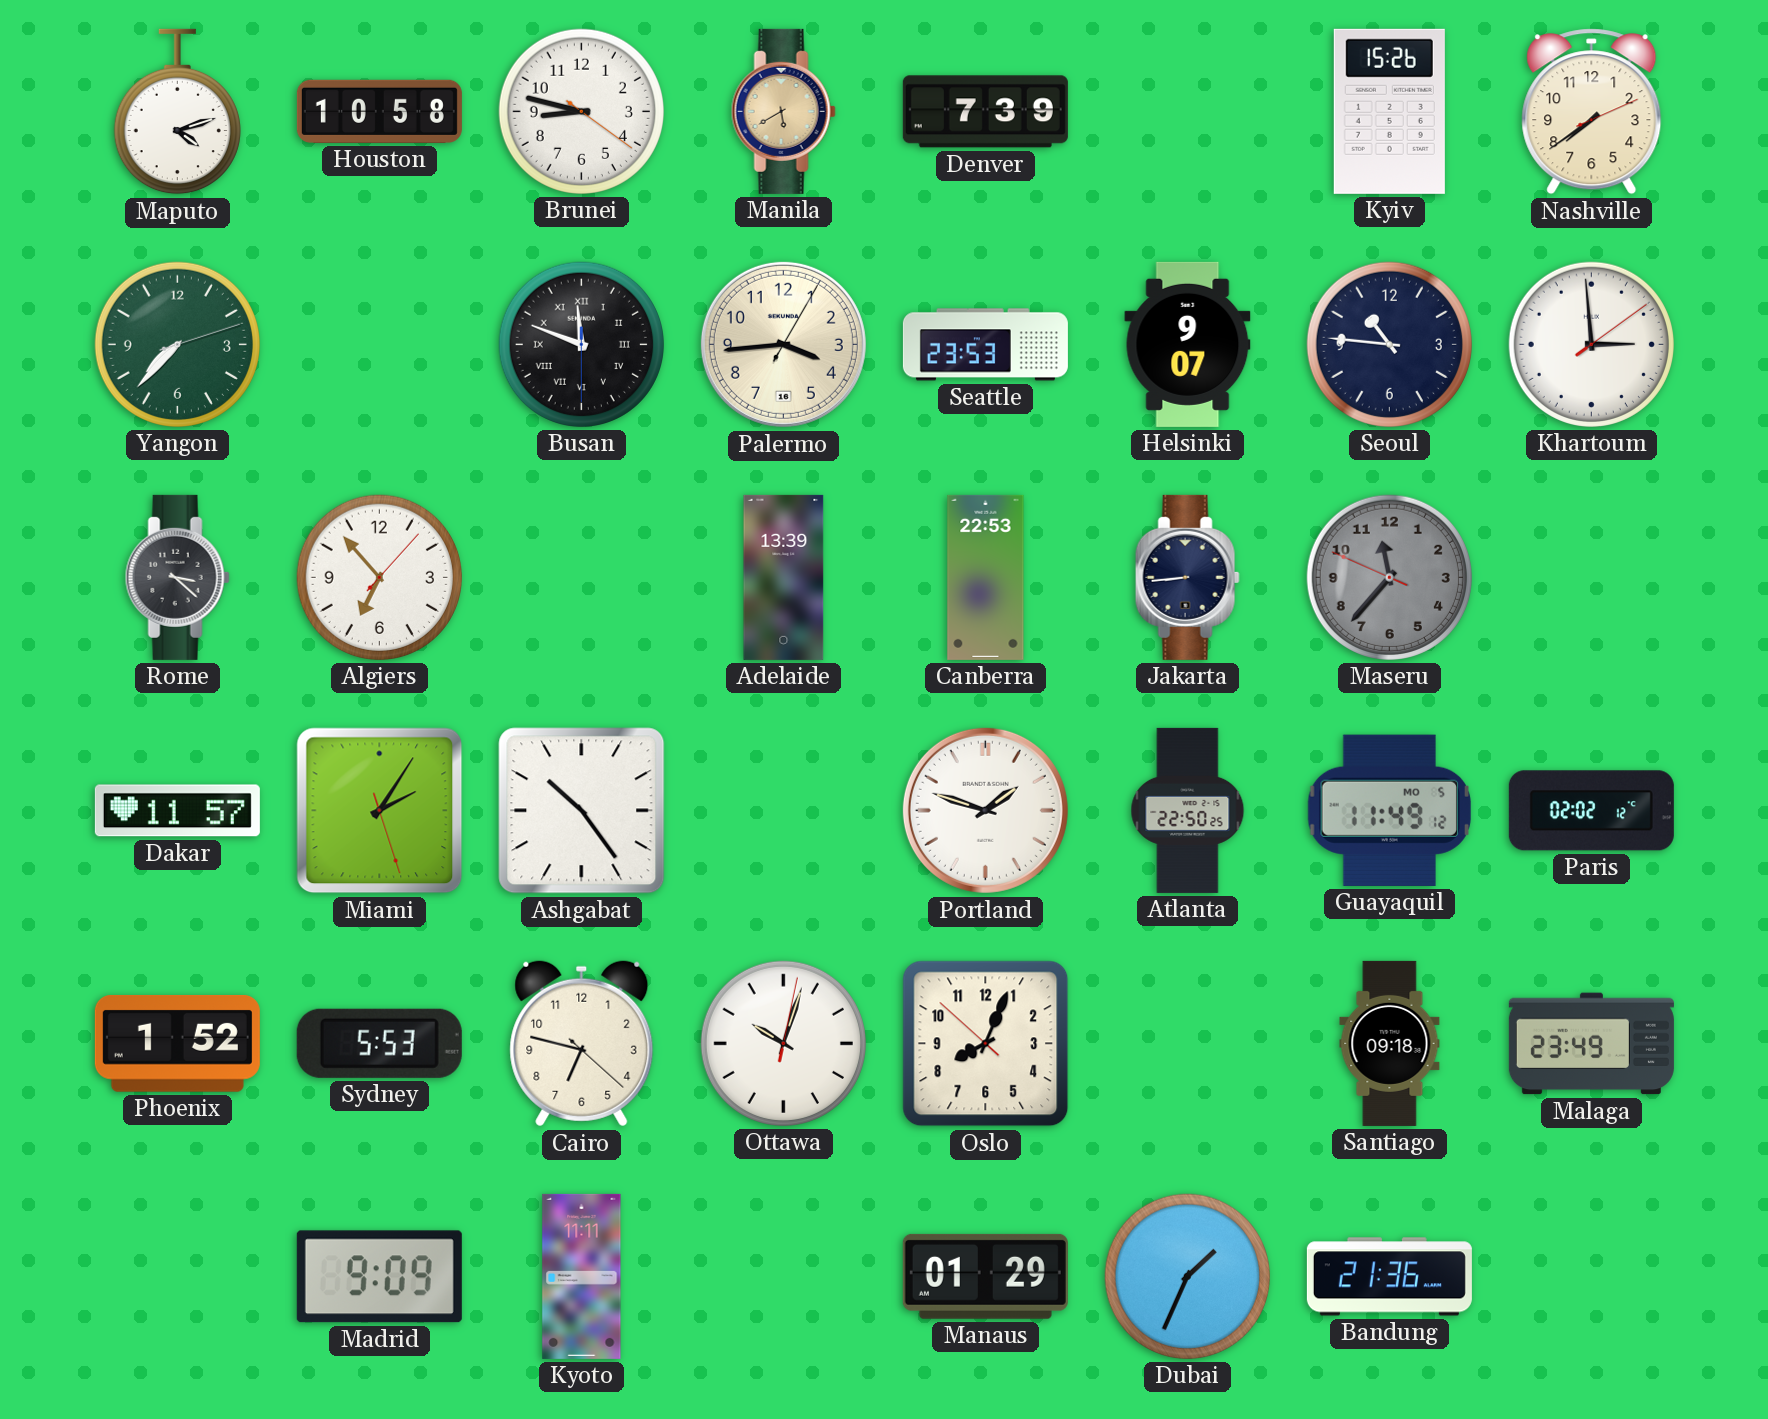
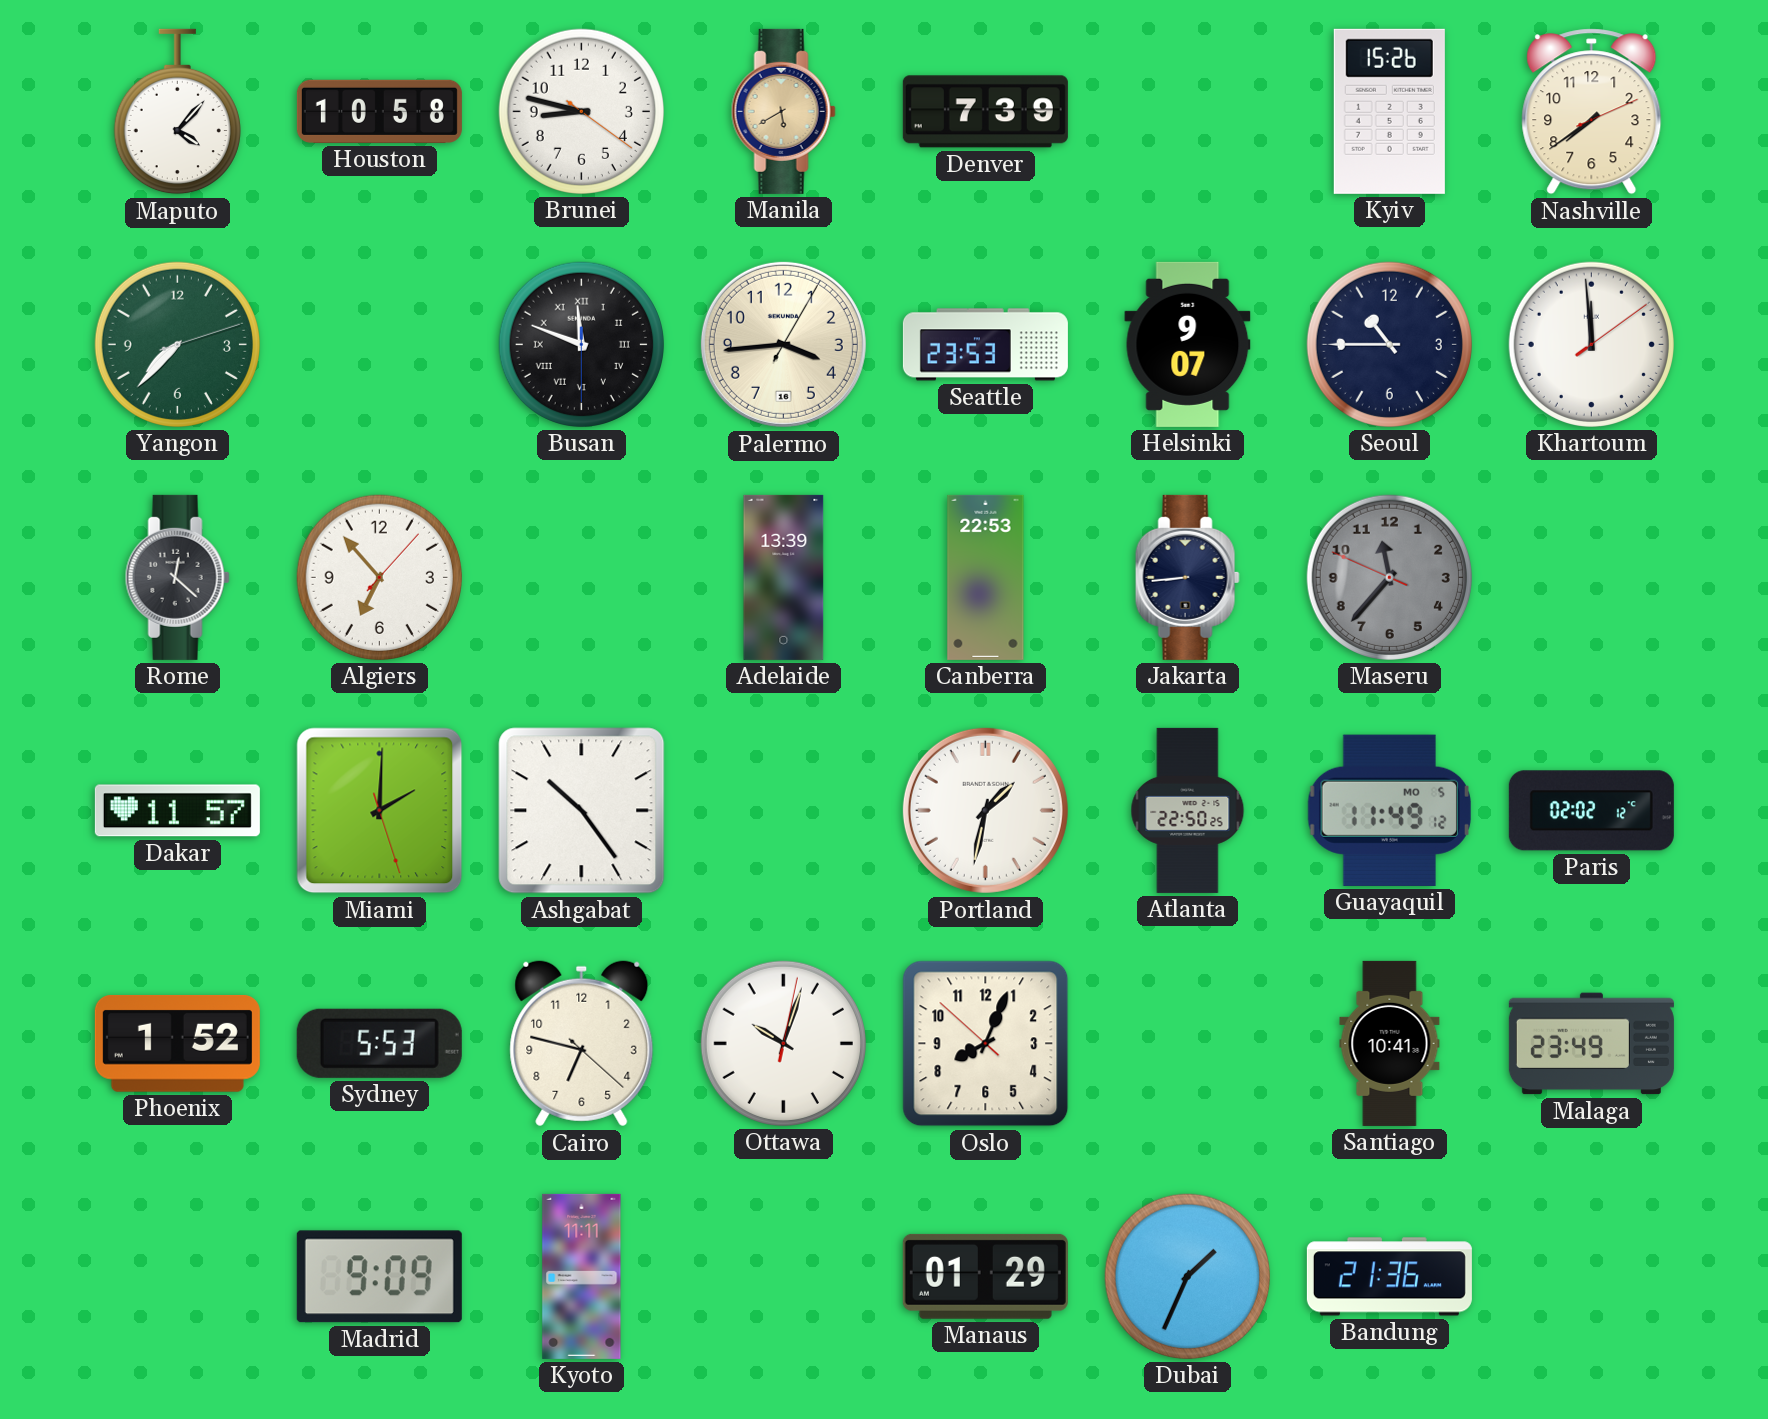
Maputo: 4:12 -> 4:07 (177, 112)
Seoul: 10:46 -> 10:45 (1389, 344)
Khartoum: 2:59 -> 11:59 (1591, 344)
Rome: 3:22 -> 12:22 (177, 577)
Miami: 2:05 -> 2:00 (380, 811)
Portland: 1:48 -> 1:32 (985, 810)
Santiago: 09:18 -> 10:41 (1390, 1043)
